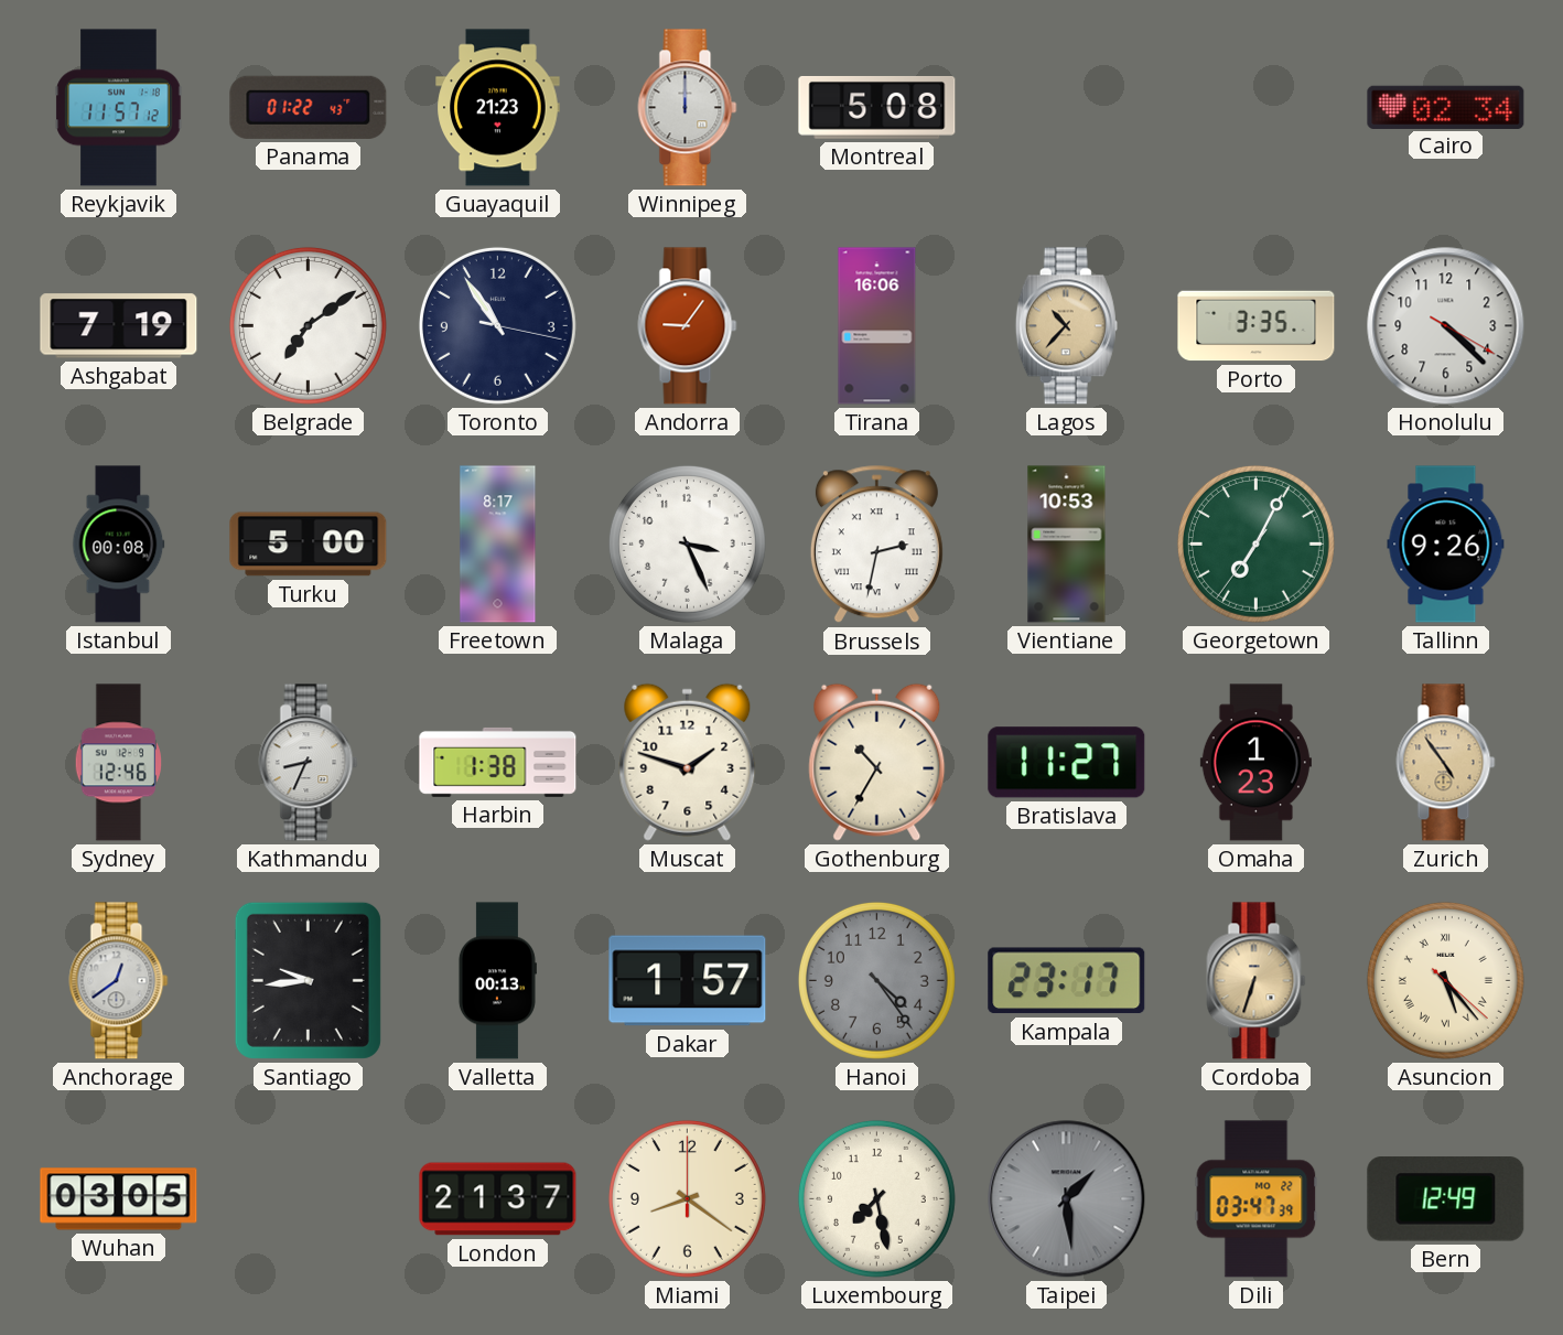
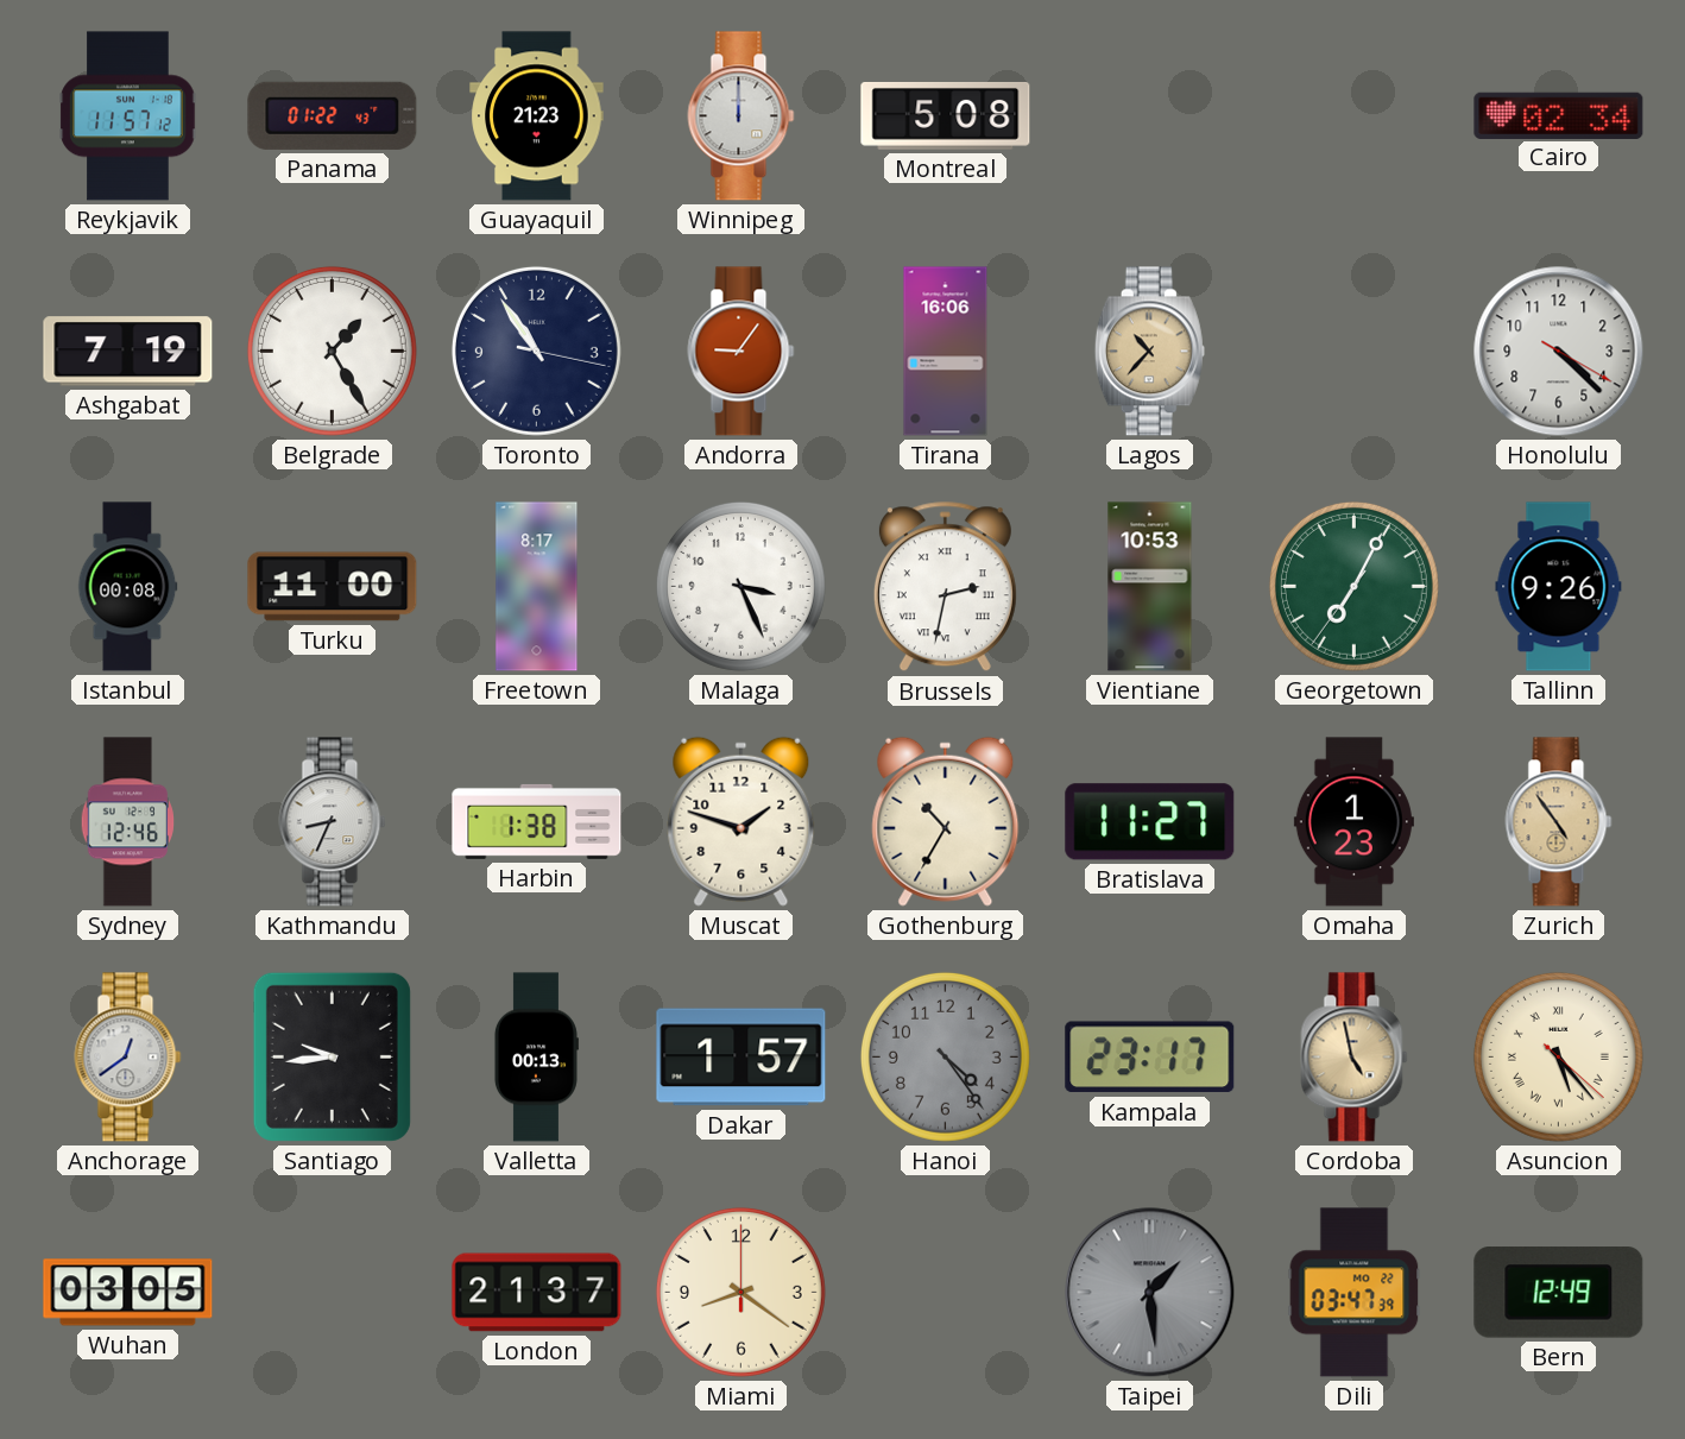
Belgrade: 7:09 -> 1:25 (332, 351)
Porto: 3:35 -> none (1257, 326)
Turku: 5:00 -> 11:00 (333, 587)
Cordoba: 6:33 -> 4:58 (1355, 1058)
Luxembourg: 7:28 -> none (876, 1198)
